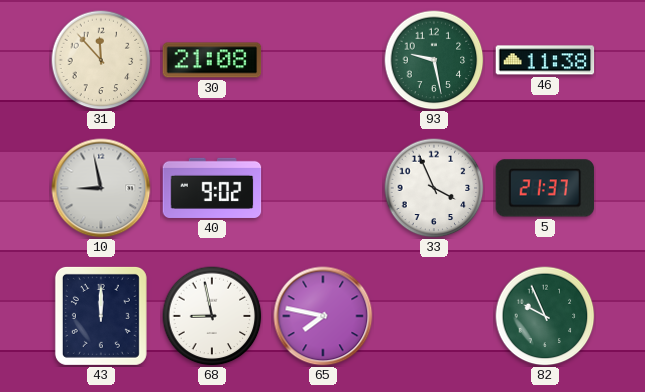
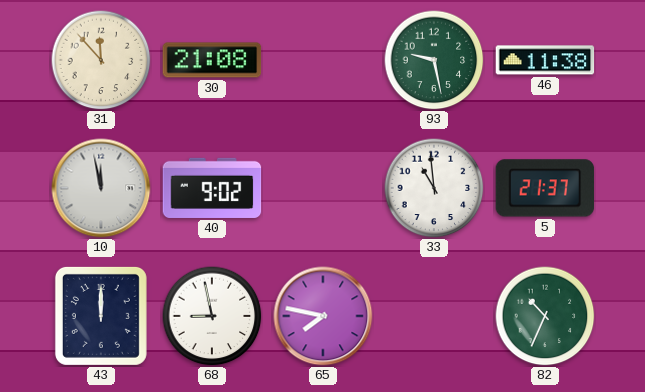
10: 8:58 -> 11:58 (101, 188)
33: 3:56 -> 10:59 (434, 188)
82: 9:56 -> 10:34 (545, 316)
